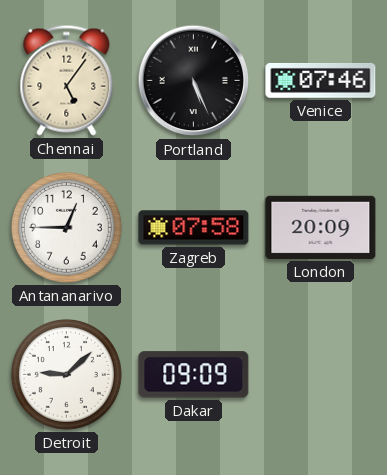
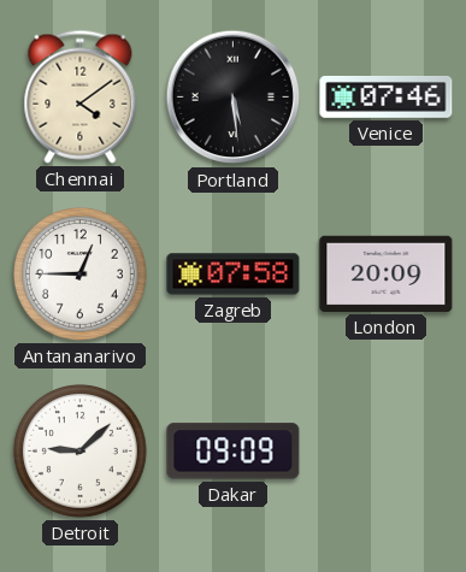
Chennai: 5:06 -> 4:09 (81, 96)
Portland: 5:26 -> 5:29 (234, 98)
